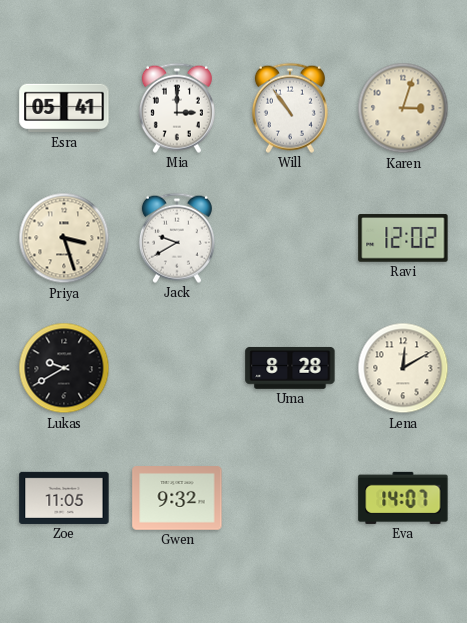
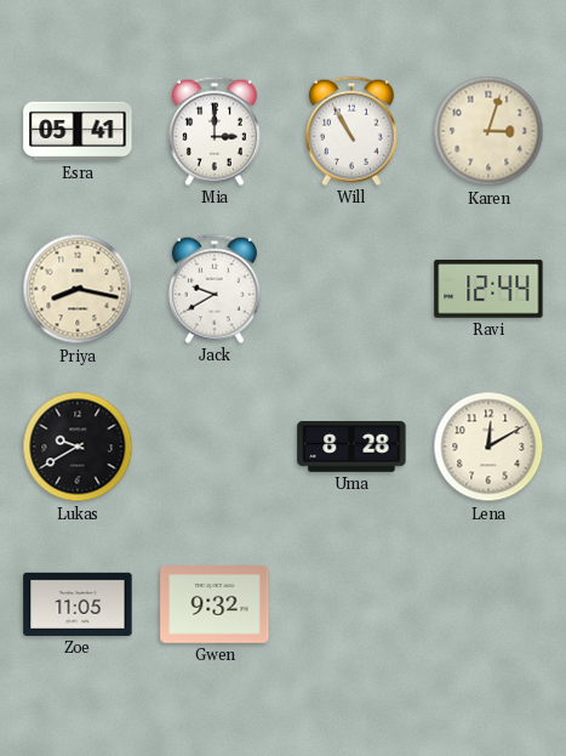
Will: 10:54 -> 10:55 (351, 131)
Priya: 3:27 -> 8:17 (78, 289)
Ravi: 12:02 -> 12:44 (488, 289)
Eva: 14:07 -> none (403, 498)
